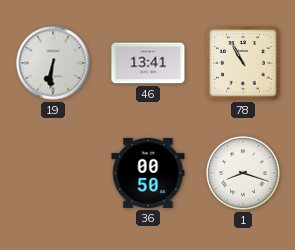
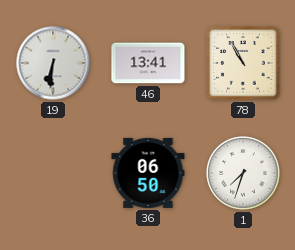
36: 00:50 -> 06:50 (148, 173)
1: 8:18 -> 7:33 (243, 173)
